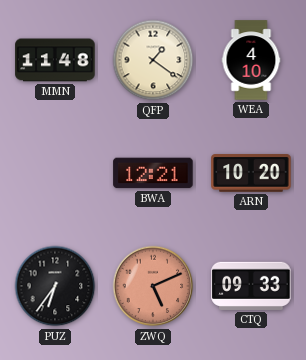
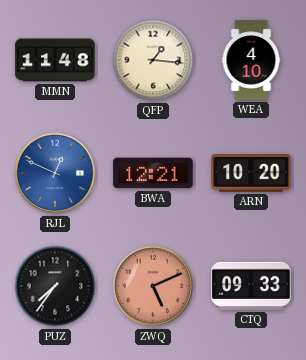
QFP: 1:21 -> 1:16 (153, 60)
RJL: none -> 12:49 (55, 173)
PUZ: 6:36 -> 7:36 (55, 286)
